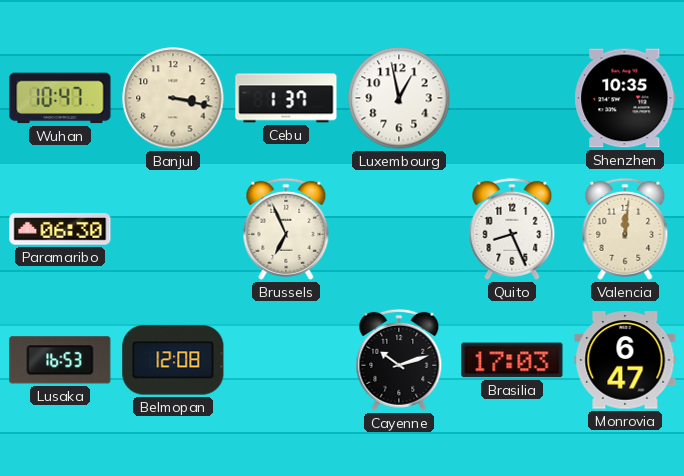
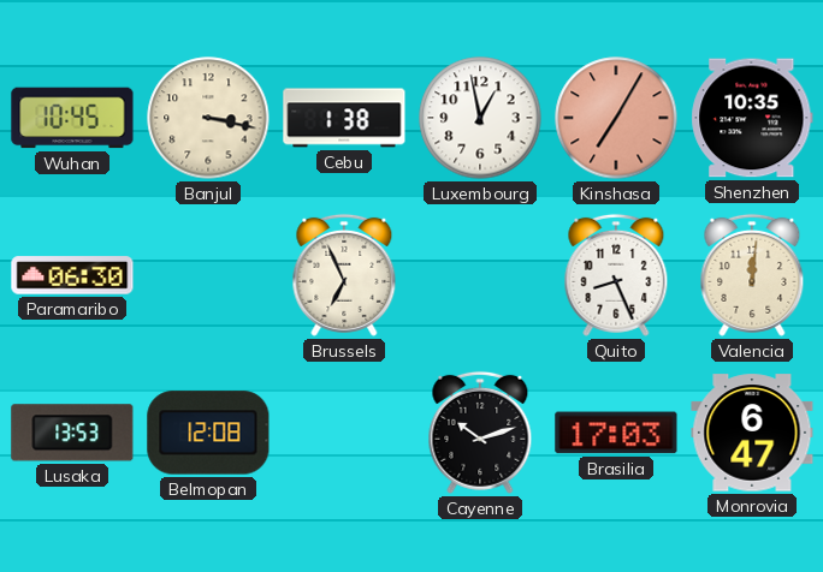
Wuhan: 10:47 -> 10:45 (72, 118)
Cebu: 1:37 -> 1:38 (344, 118)
Kinshasa: none -> 7:05 (616, 118)
Lusaka: 16:53 -> 13:53 (72, 433)
